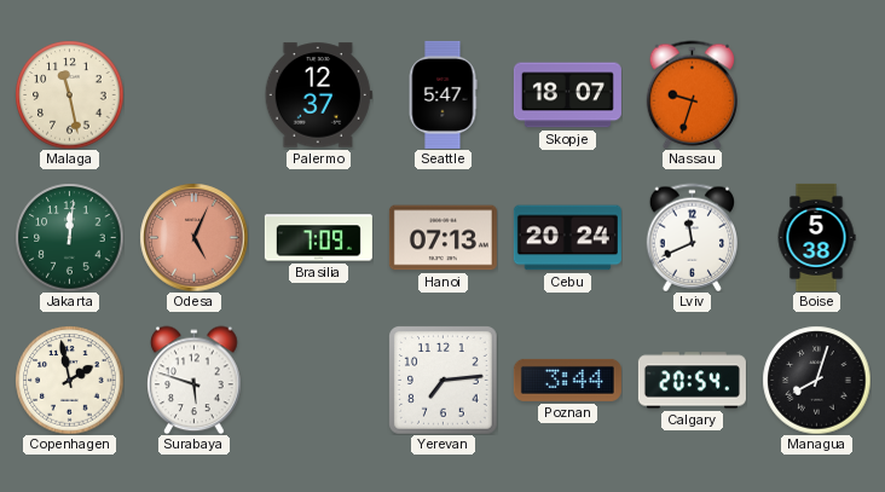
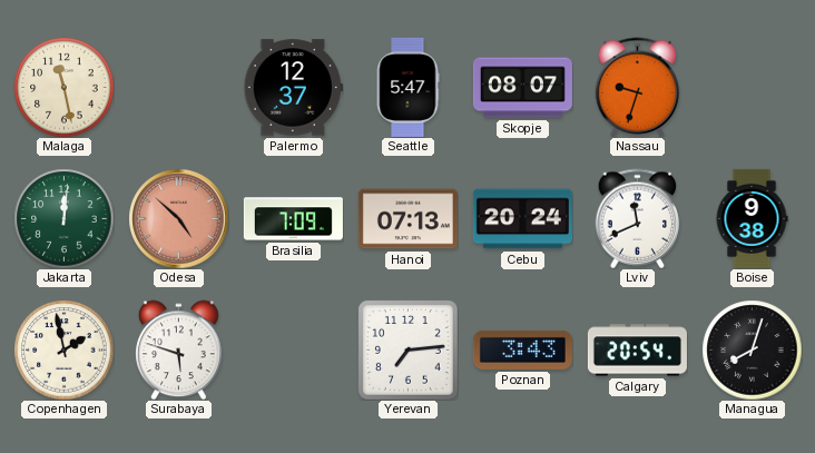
Skopje: 18:07 -> 08:07 (522, 88)
Odesa: 5:04 -> 4:52 (178, 218)
Boise: 5:38 -> 9:38 (752, 218)
Poznan: 3:44 -> 3:43 (522, 349)
